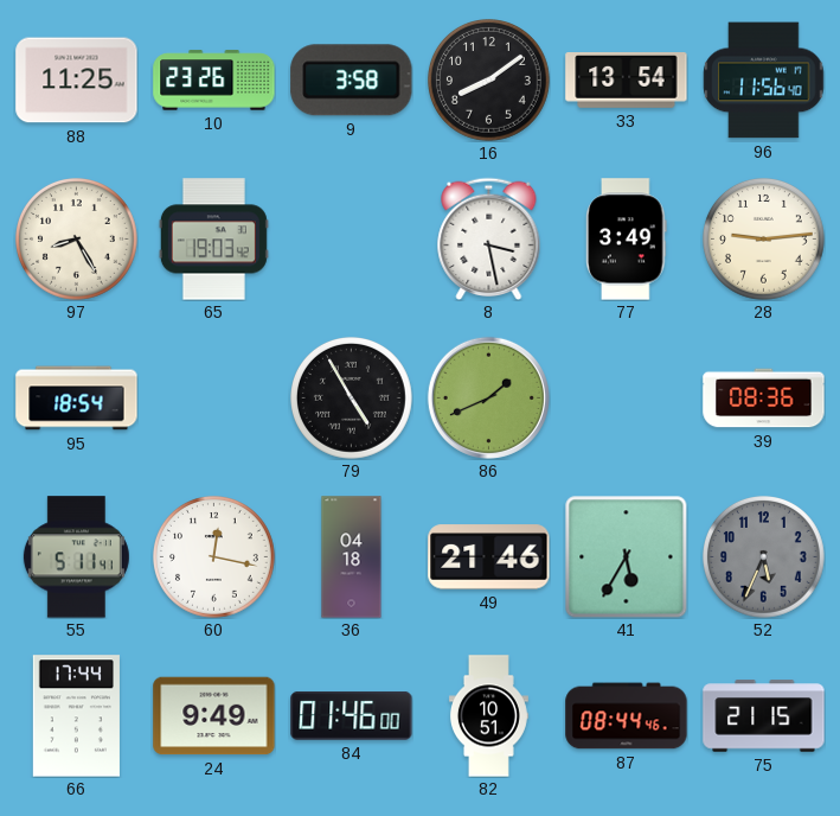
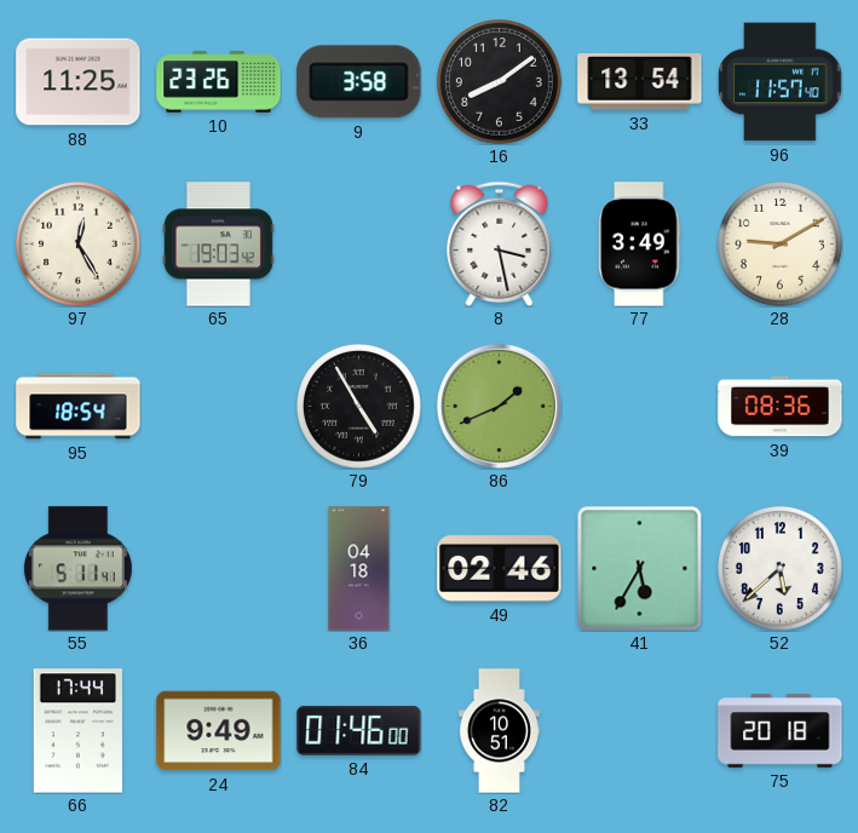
96: 11:56 -> 11:57 (781, 82)
97: 8:25 -> 12:25 (79, 245)
28: 9:14 -> 9:10 (781, 245)
60: 12:17 -> none (214, 557)
49: 21:46 -> 02:46 (500, 569)
52: 5:34 -> 5:38 (781, 569)
52 dial: grey -> white (781, 569)
87: 08:44 -> none (627, 716)
75: 21:15 -> 20:18 (781, 731)
